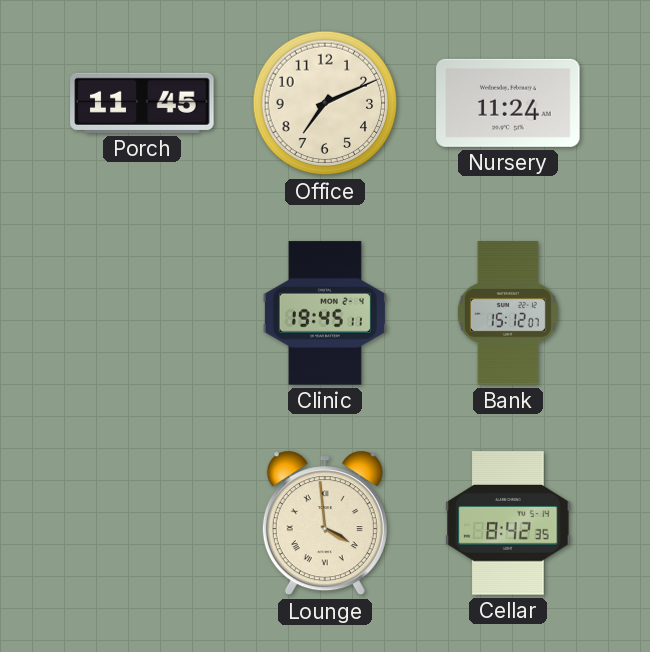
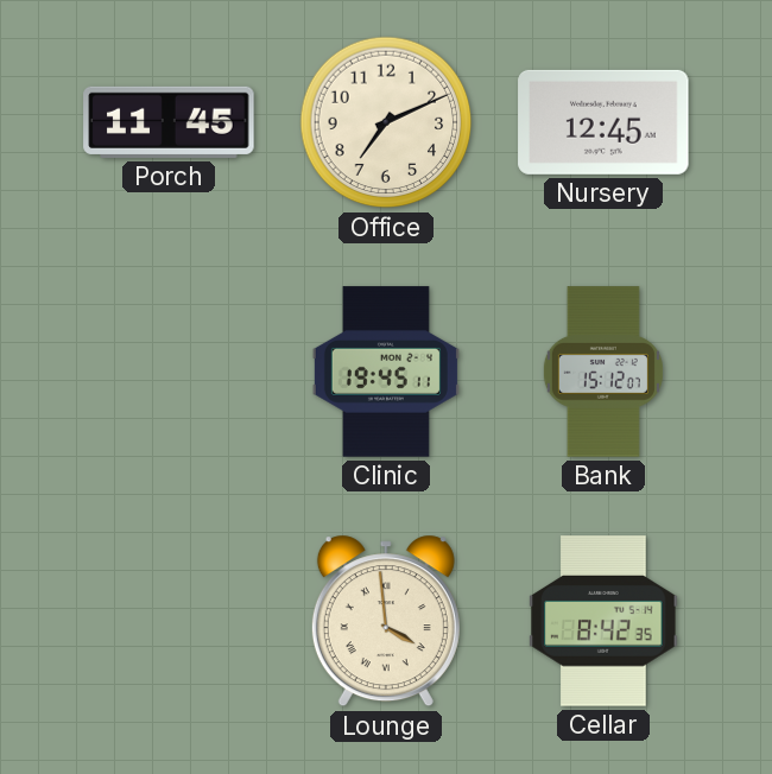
Nursery: 11:24 -> 12:45 (603, 122)
